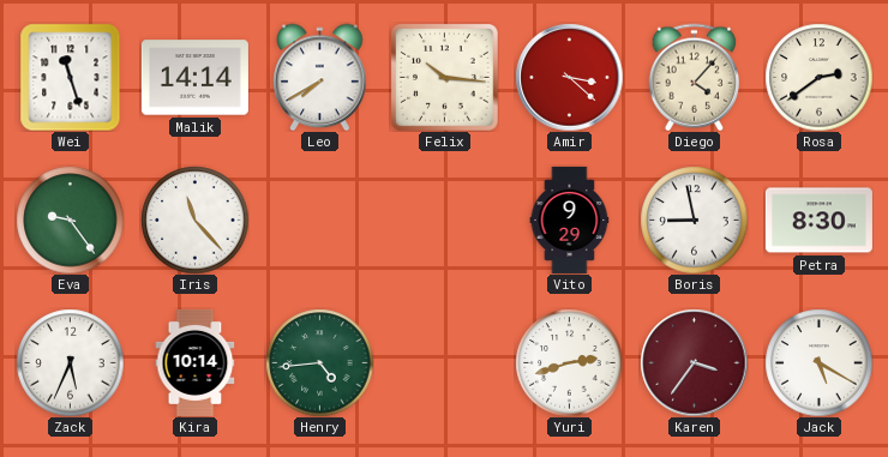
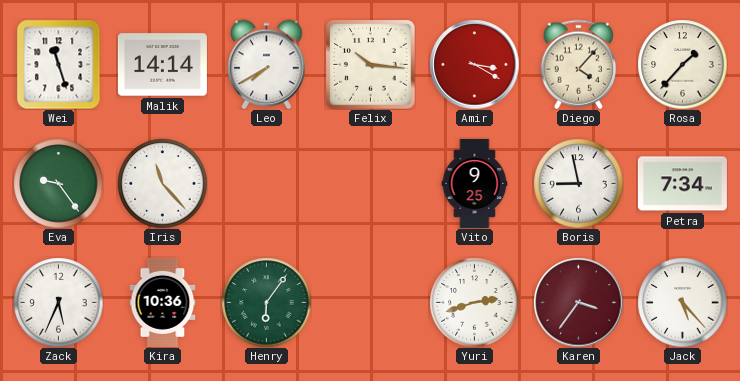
Amir: 3:22 -> 3:20 (474, 64)
Rosa: 2:39 -> 1:37 (682, 64)
Vito: 9:29 -> 9:25 (475, 183)
Petra: 8:30 -> 7:34 (682, 184)
Kira: 10:14 -> 10:36 (163, 302)
Henry: 4:44 -> 6:06 (266, 302)
Jack: 5:20 -> 5:23 (682, 302)
